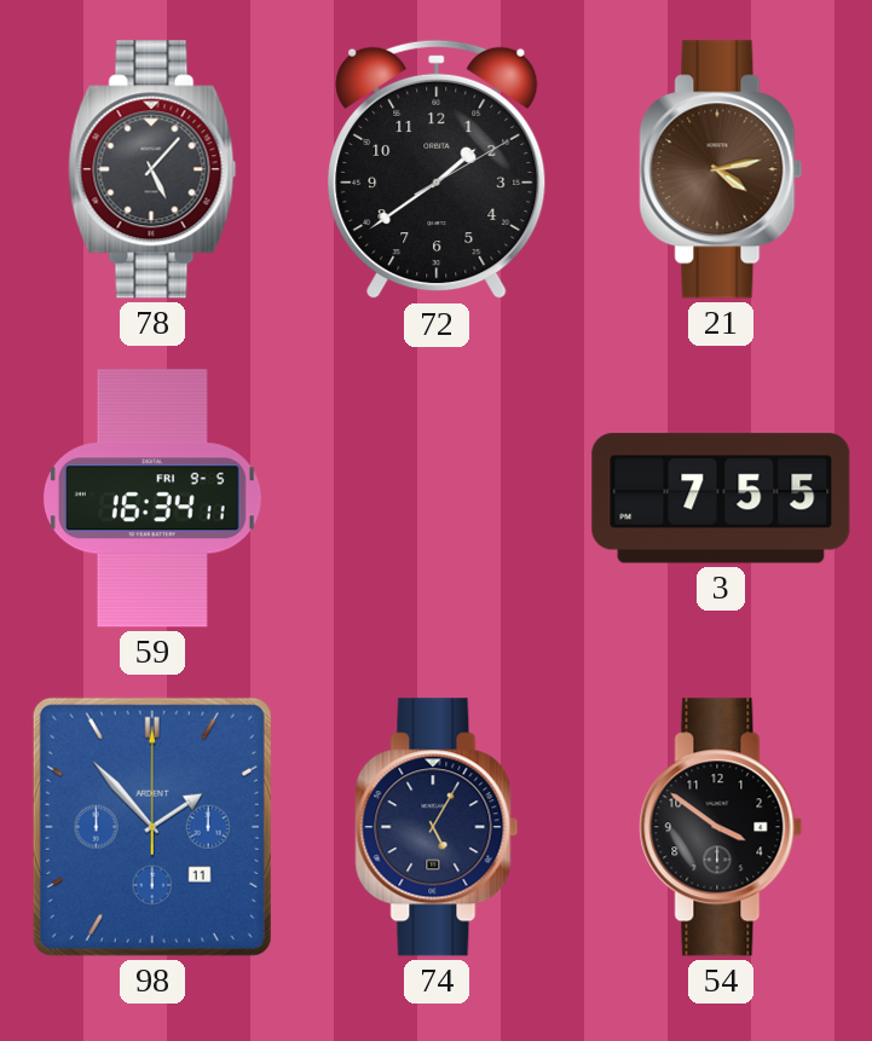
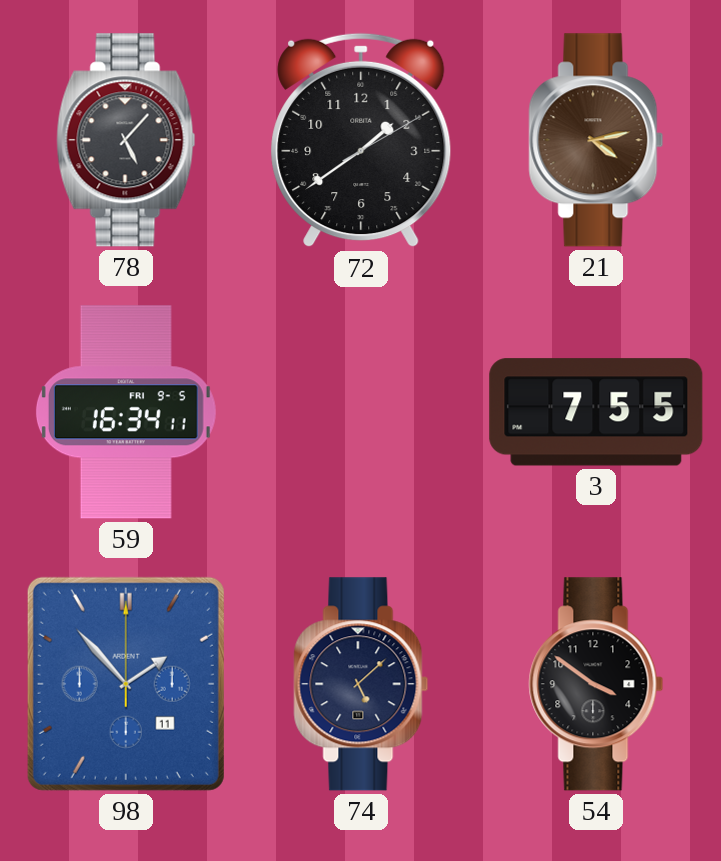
74: 5:05 -> 5:08 (361, 684)
